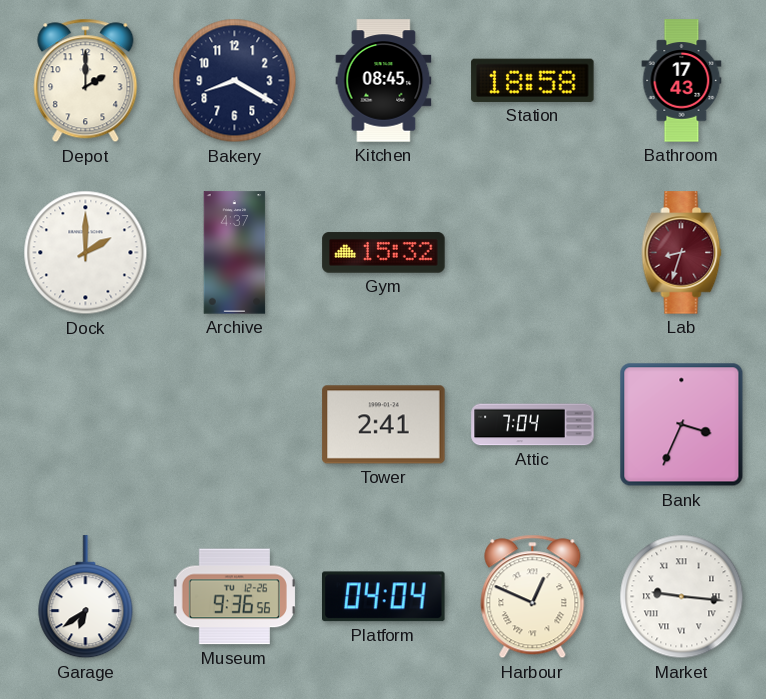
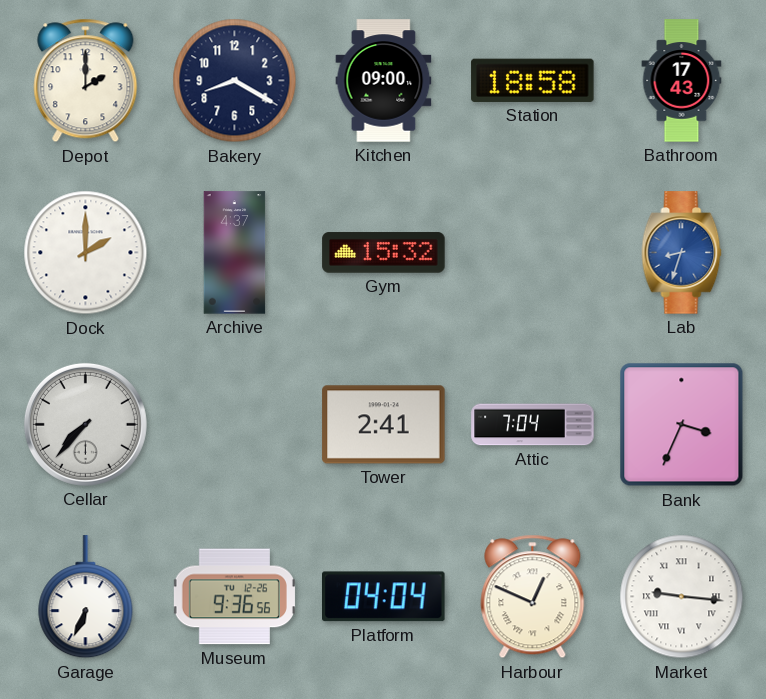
Kitchen: 08:45 -> 09:00 (384, 81)
Lab dial: burgundy -> blue (682, 253)
Cellar: none -> 7:37 (85, 424)
Garage: 6:39 -> 6:34 (86, 597)
